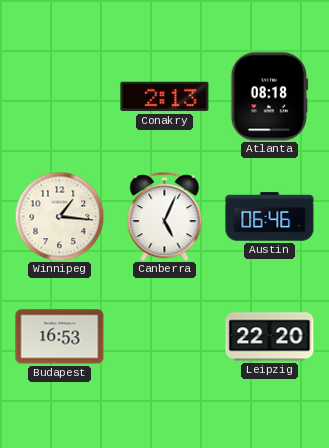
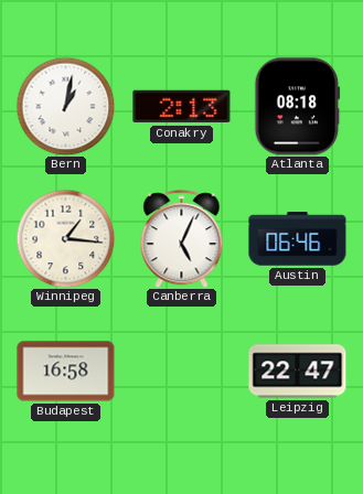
Bern: none -> 1:02 (65, 106)
Budapest: 16:53 -> 16:58 (66, 372)
Leipzig: 22:20 -> 22:47 (298, 372)
